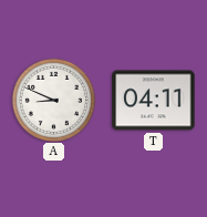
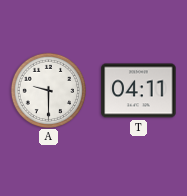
A: 8:49 -> 9:30 (48, 90)
